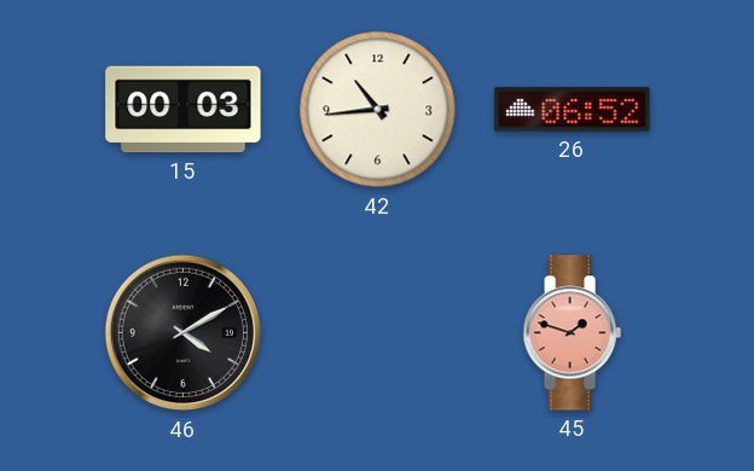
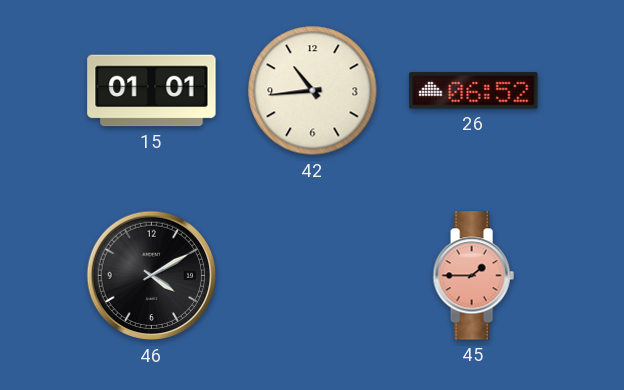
15: 00:03 -> 01:01 (152, 91)
45: 1:48 -> 1:45 (473, 276)
